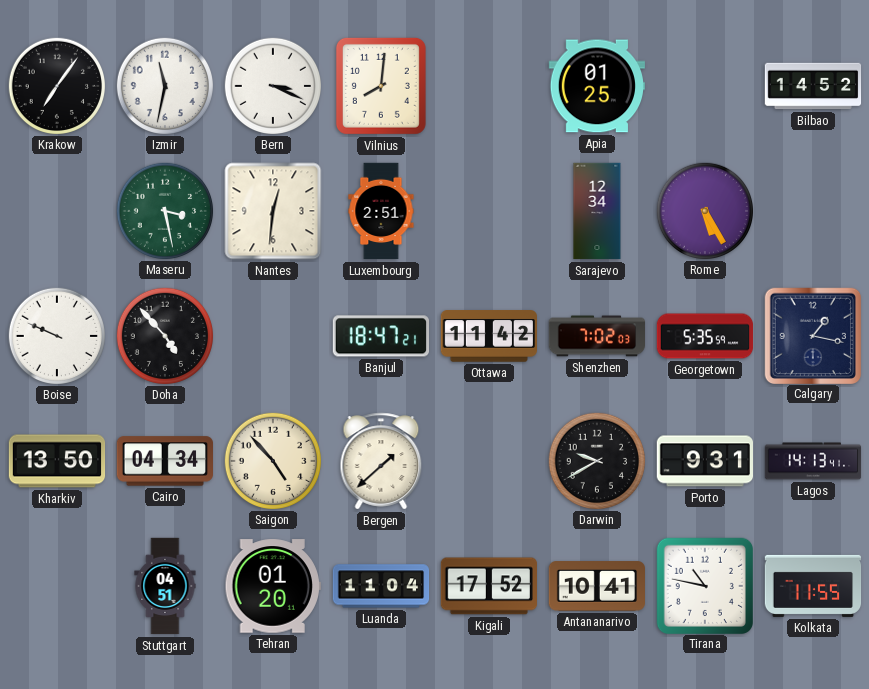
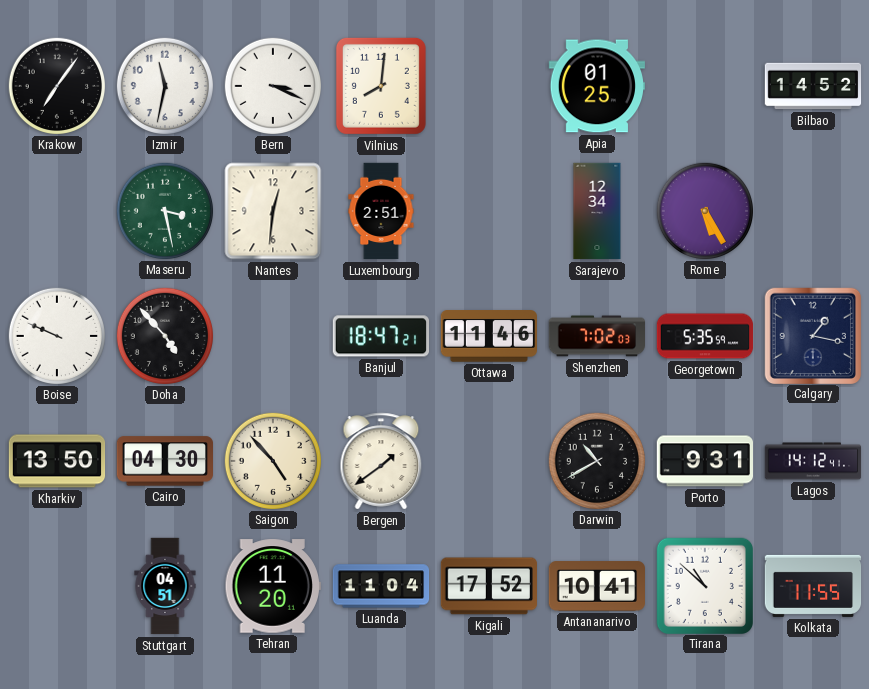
Ottawa: 11:42 -> 11:46 (488, 336)
Cairo: 04:34 -> 04:30 (164, 461)
Bergen: 1:38 -> 1:39 (381, 461)
Darwin: 9:40 -> 10:40 (596, 460)
Lagos: 14:13 -> 14:12 (813, 461)
Tehran: 01:20 -> 11:20 (272, 586)
Tirana: 10:47 -> 10:52 (704, 585)
